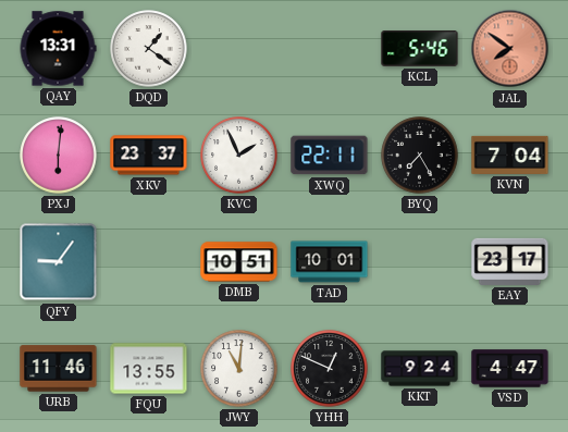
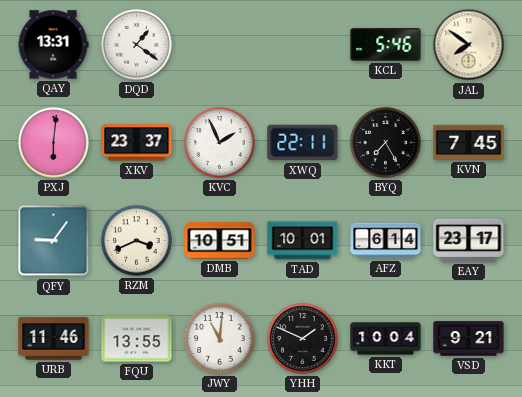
JAL dial: salmon -> cream (469, 45)
KVN: 7:04 -> 7:45 (469, 142)
RZM: none -> 3:41 (137, 241)
AFZ: none -> 6:14 (386, 241)
YHH: 12:49 -> 1:49 (303, 339)
KKT: 9:24 -> 10:04 (386, 339)
VSD: 4:47 -> 9:21 (469, 339)
